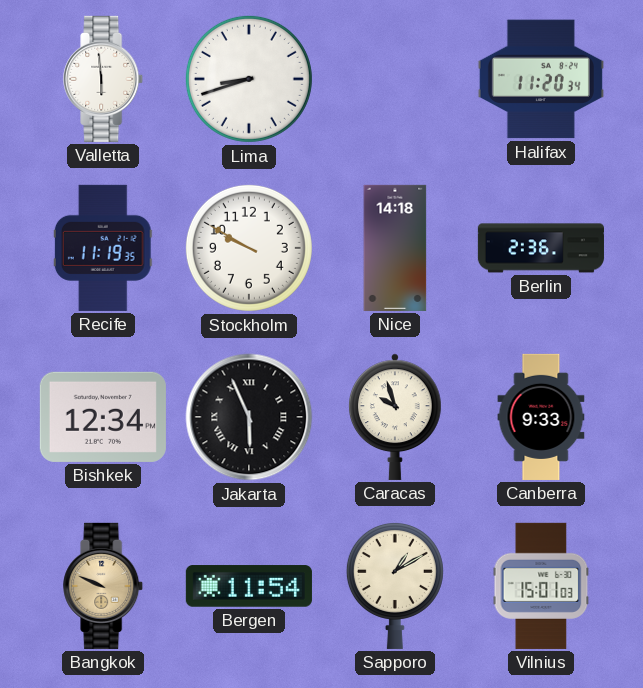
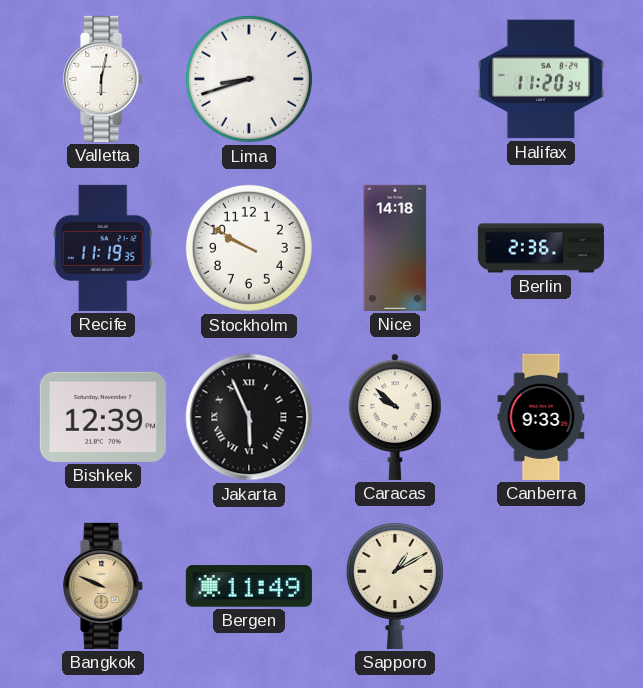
Valletta: 5:59 -> 6:02 (104, 79)
Bishkek: 12:34 -> 12:39 (103, 417)
Caracas: 9:57 -> 9:52 (395, 417)
Bergen: 11:54 -> 11:49 (249, 586)
Vilnius: 15:01 -> none (541, 586)
